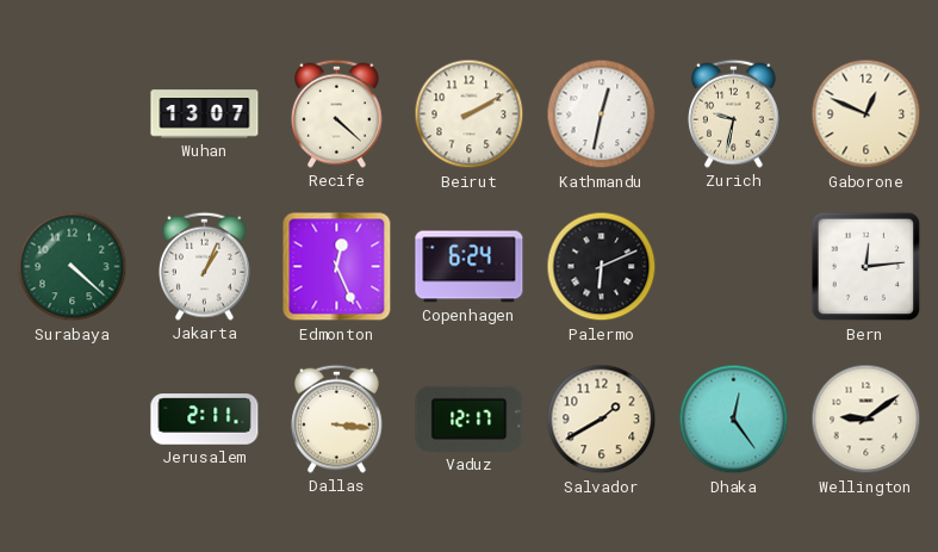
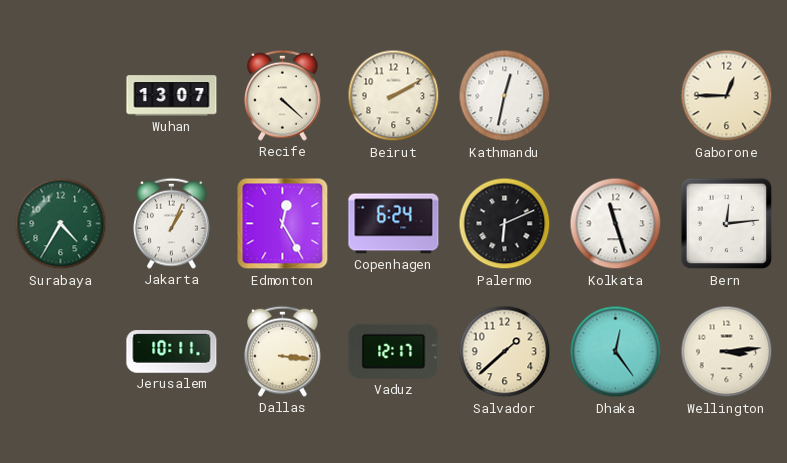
Zurich: 9:32 -> none (734, 113)
Gaborone: 12:49 -> 12:45 (727, 96)
Surabaya: 4:22 -> 4:35 (61, 224)
Edmonton: 12:26 -> 12:25 (283, 224)
Kolkata: none -> 11:27 (616, 224)
Jerusalem: 2:11 -> 10:11 (172, 352)
Salvador: 1:40 -> 1:38 (505, 352)
Wellington: 9:09 -> 3:14 (727, 352)
